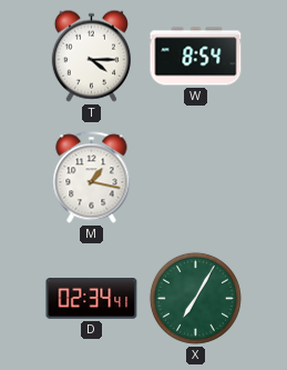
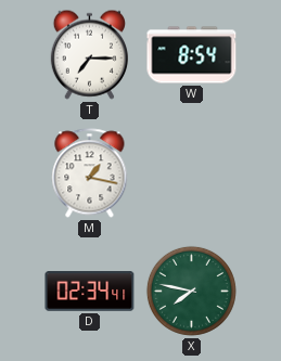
T: 4:15 -> 7:15 (89, 54)
X: 7:05 -> 7:47 (191, 291)
